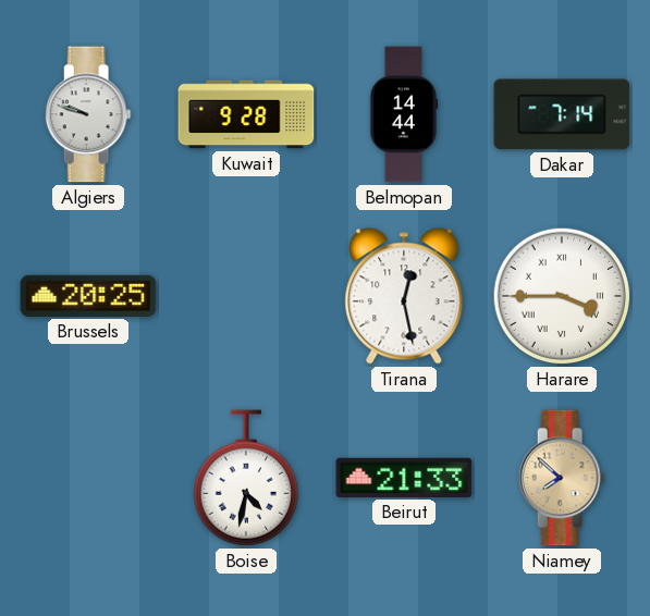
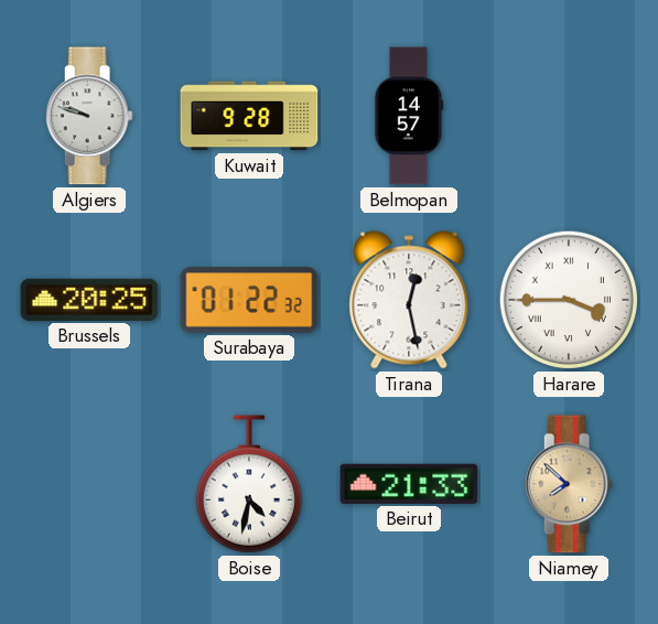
Belmopan: 14:44 -> 14:57 (409, 116)
Dakar: 7:14 -> none (562, 114)
Surabaya: none -> 01:22 (249, 300)
